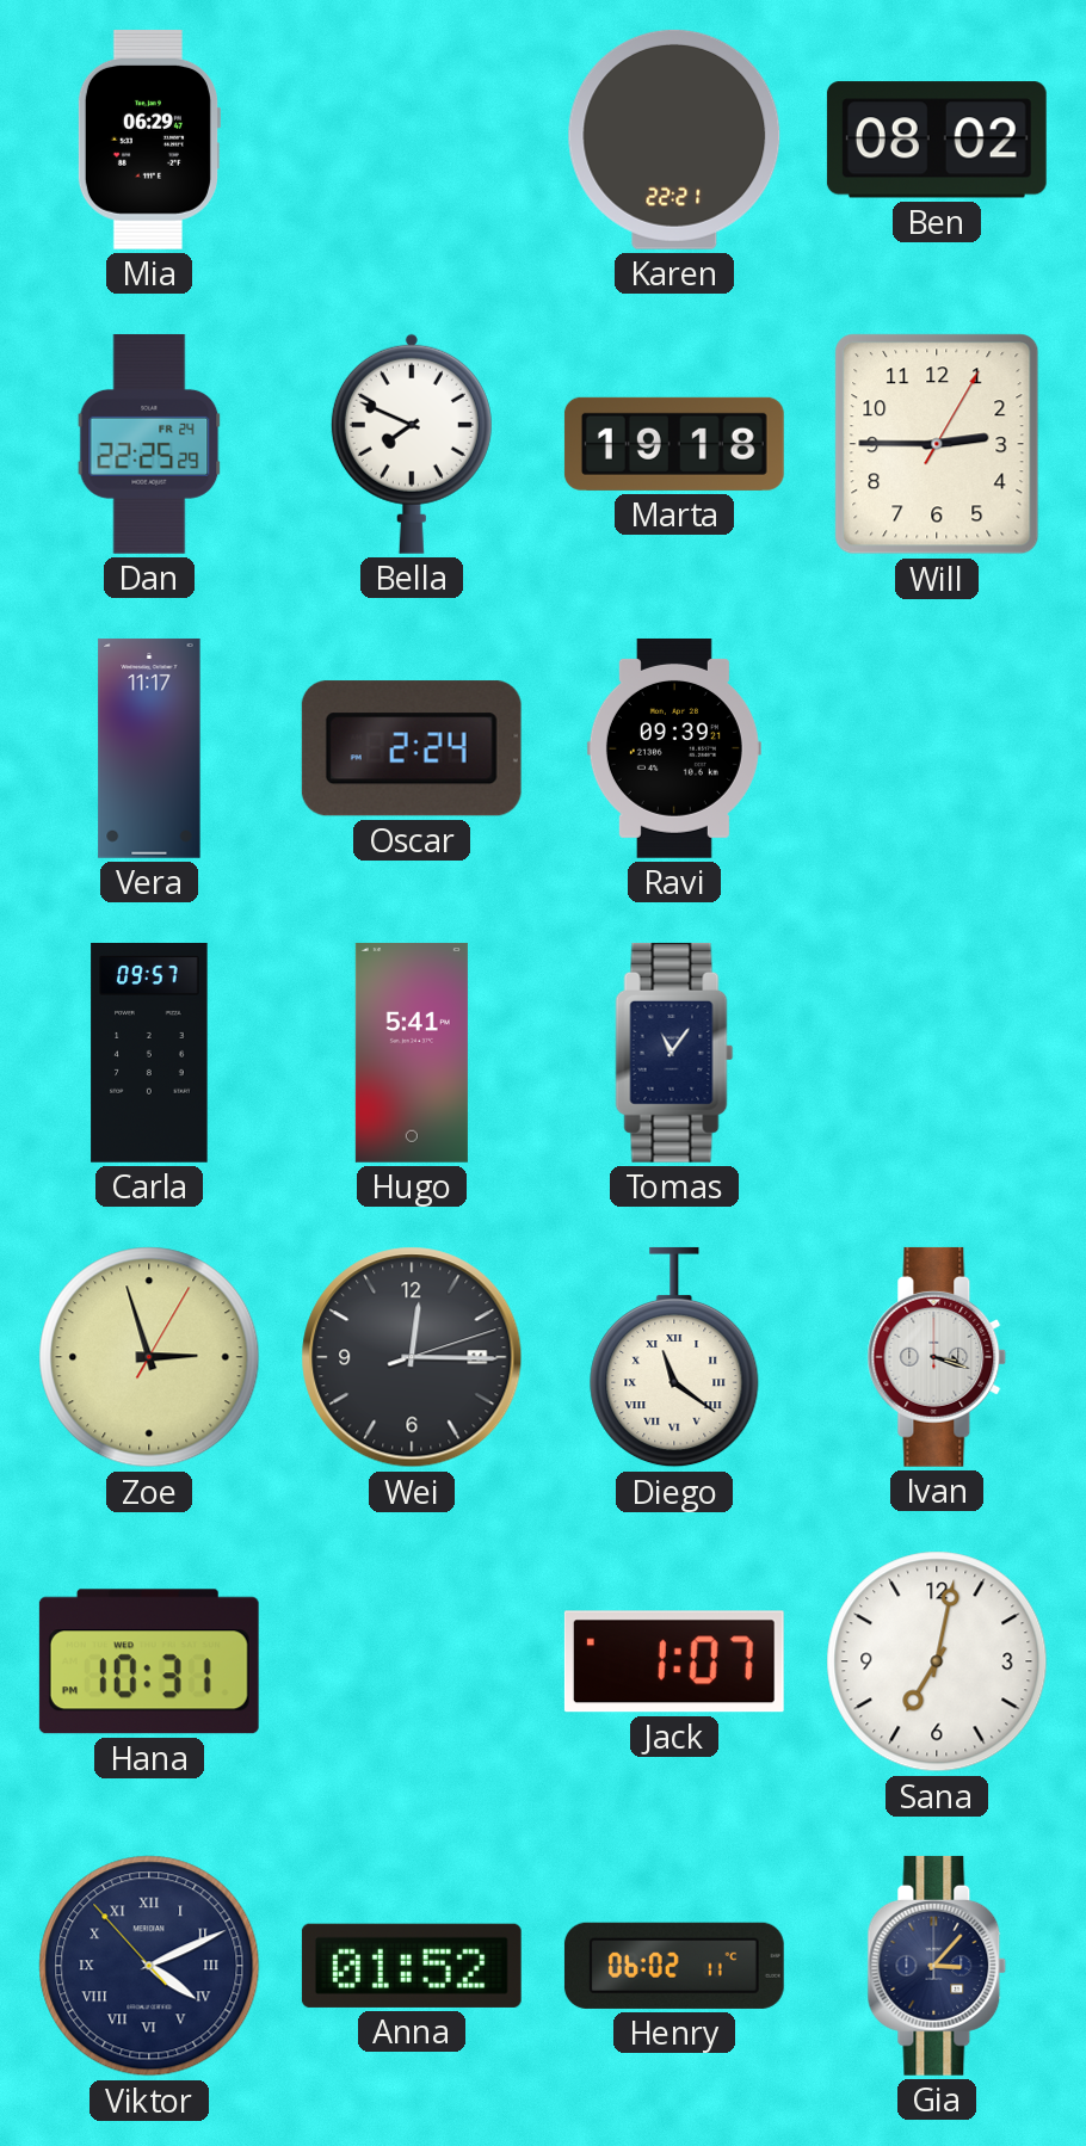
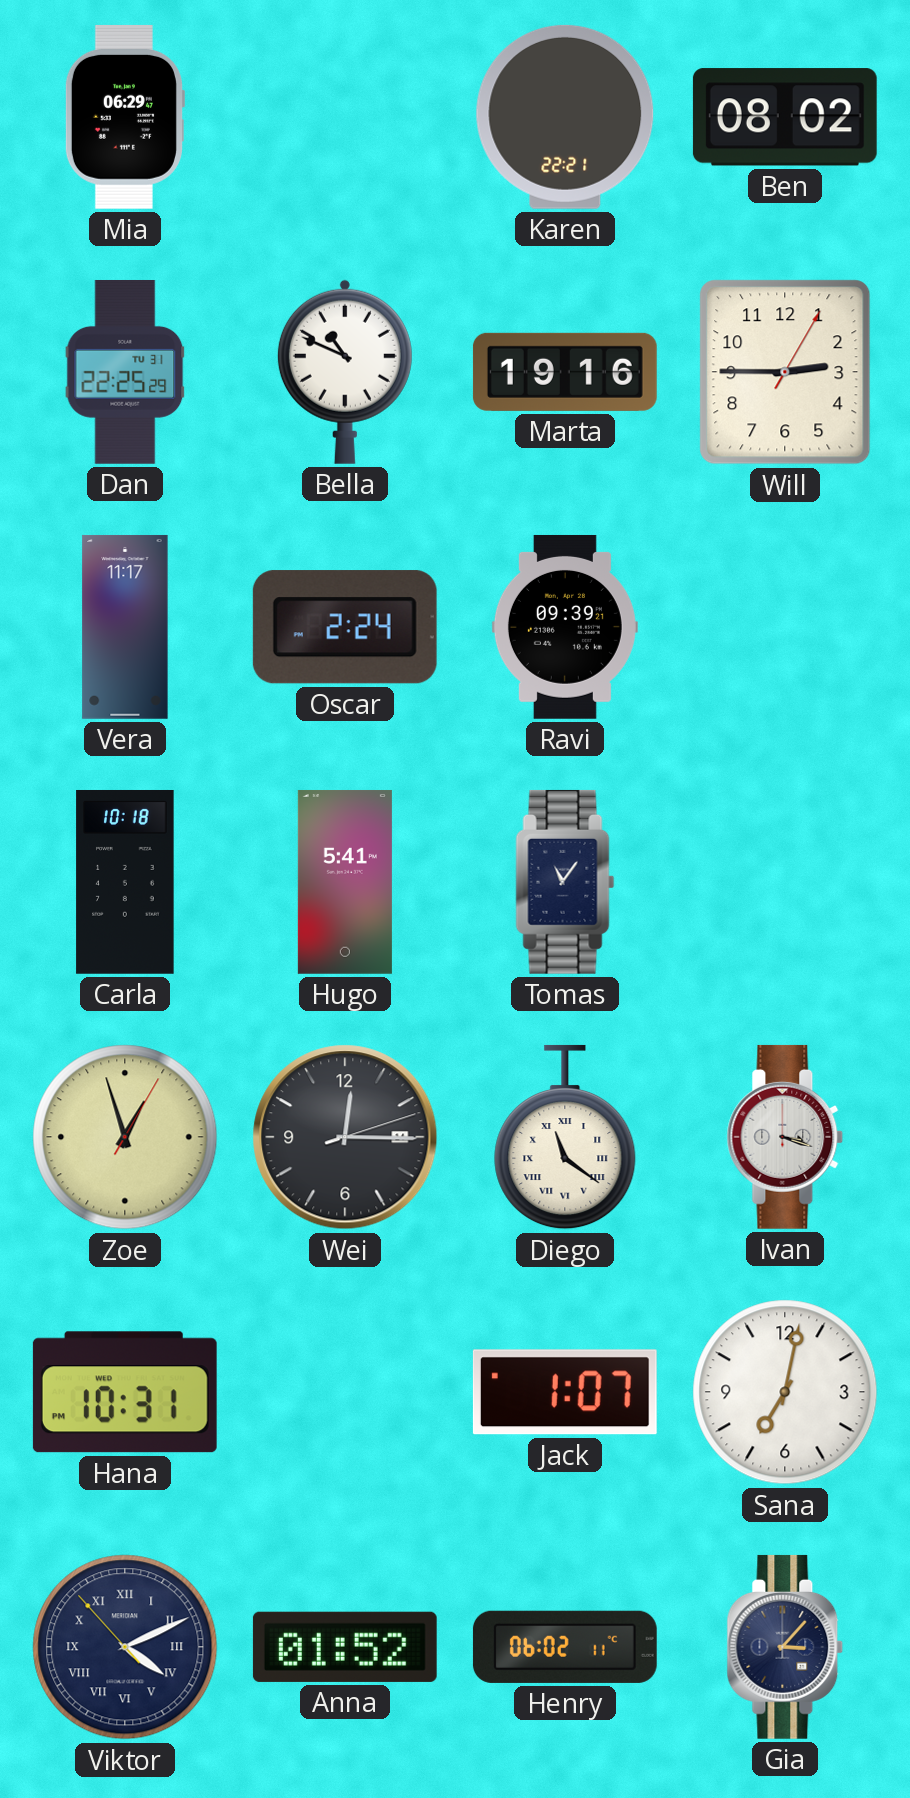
Dan date: FR 24 -> TU 31 (125, 372)
Bella: 7:49 -> 10:49 (345, 372)
Marta: 19:18 -> 19:16 (565, 372)
Carla: 09:57 -> 10:18 (125, 882)
Zoe: 2:57 -> 12:57 (125, 1137)
